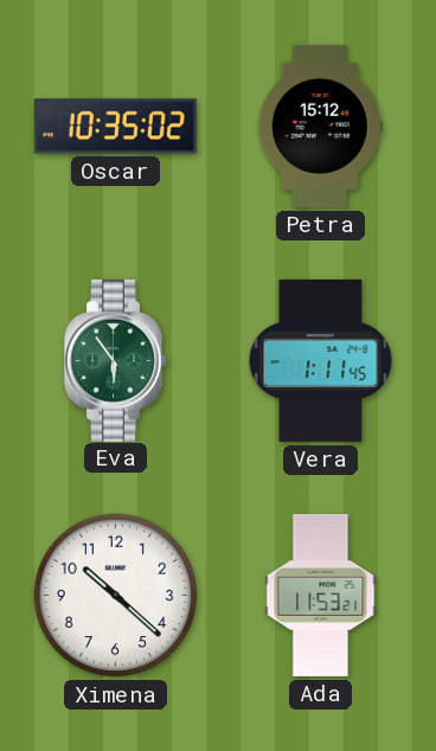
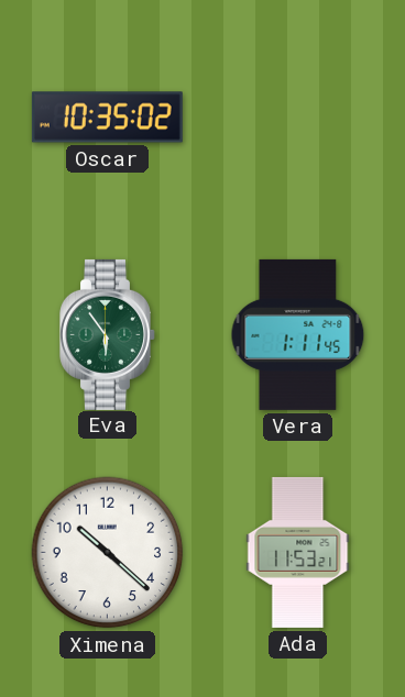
Petra: 15:12 -> none (320, 126)
